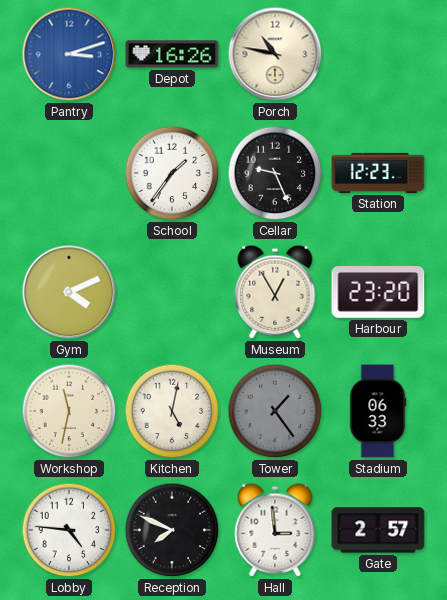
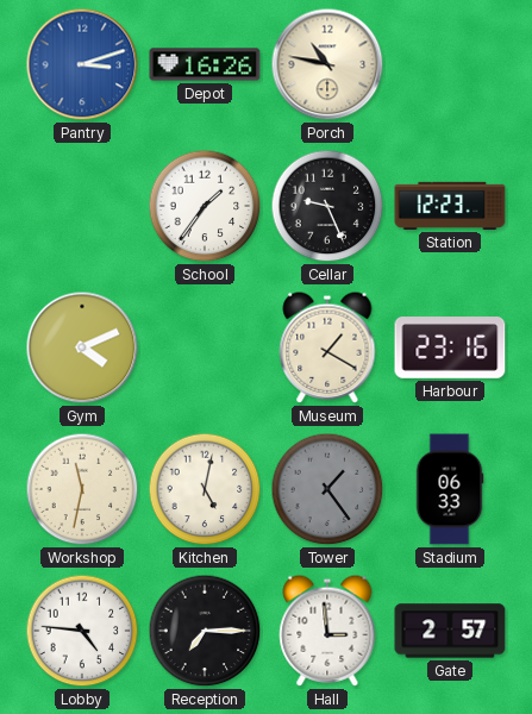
Museum: 12:55 -> 1:20 (327, 347)
Harbour: 23:20 -> 23:16 (450, 349)
Reception: 7:49 -> 7:15 (205, 631)
